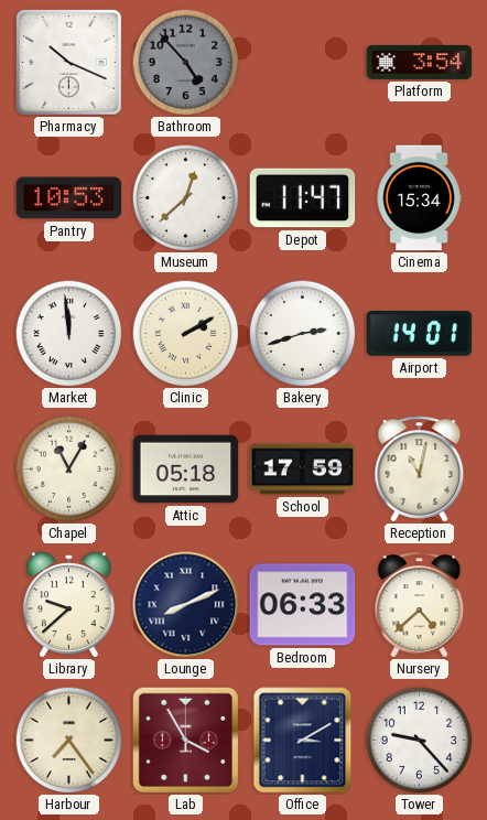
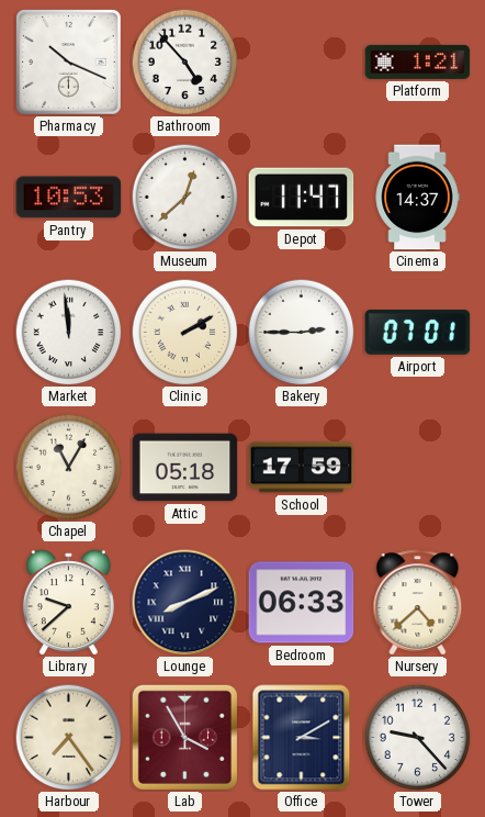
Bathroom dial: grey -> white (184, 61)
Platform: 3:54 -> 1:21 (418, 61)
Cinema: 15:34 -> 14:37 (417, 198)
Bakery: 2:42 -> 2:45 (301, 332)
Airport: 14:01 -> 07:01 (418, 333)
Reception: 11:02 -> none (420, 470)
